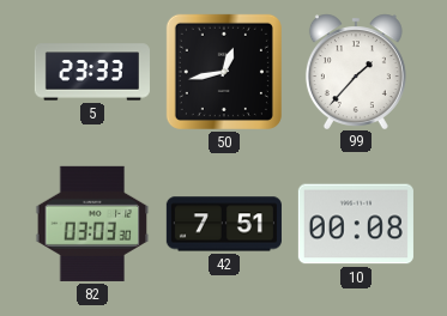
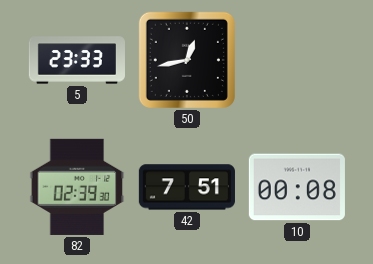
99: 1:37 -> none (356, 71)
82: 03:03 -> 02:39 (77, 187)
